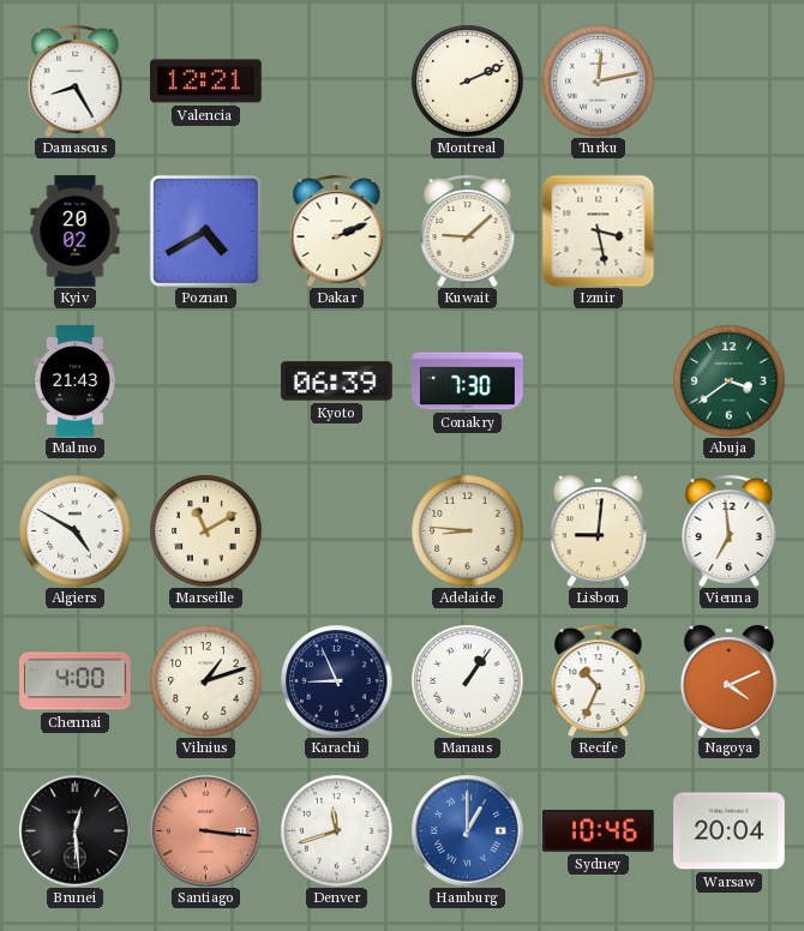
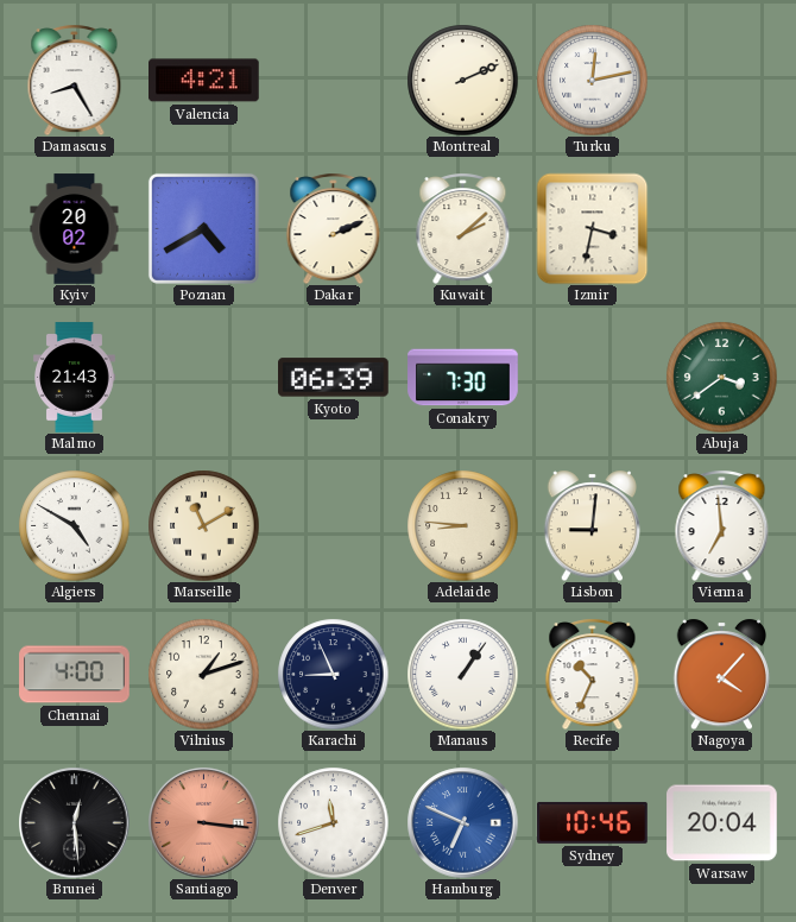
Valencia: 12:21 -> 4:21 (204, 81)
Kuwait: 9:08 -> 2:08 (463, 228)
Izmir: 3:28 -> 3:32 (592, 228)
Nagoya: 4:11 -> 4:07 (722, 674)
Hamburg: 1:00 -> 6:49 (462, 822)
